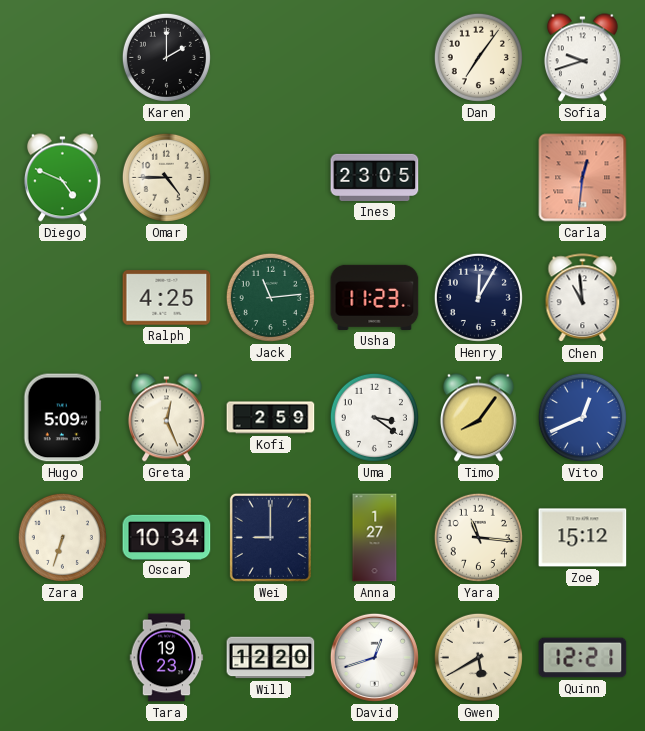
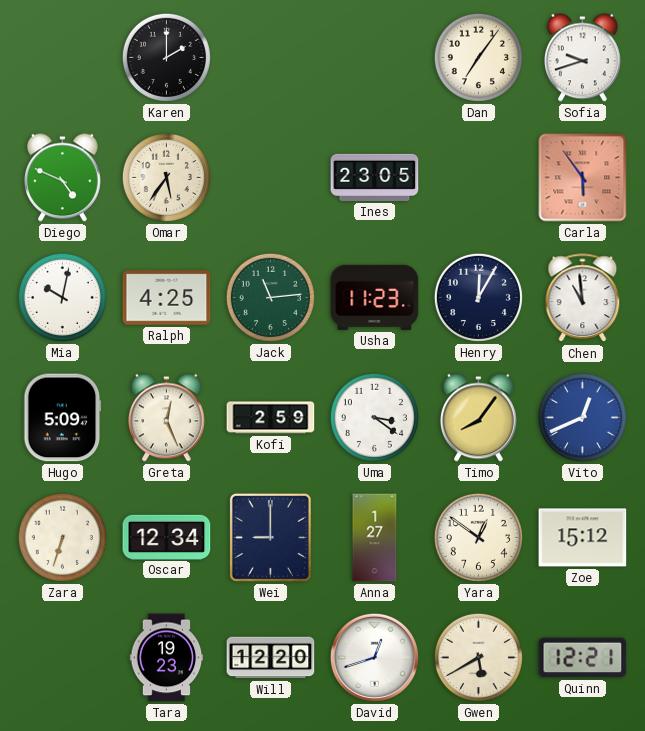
Omar: 4:45 -> 5:36 (166, 177)
Carla: 12:31 -> 5:54 (583, 178)
Mia: none -> 10:02 (62, 297)
Oscar: 10:34 -> 12:34 (167, 537)
Yara: 11:16 -> 12:51 (478, 537)
